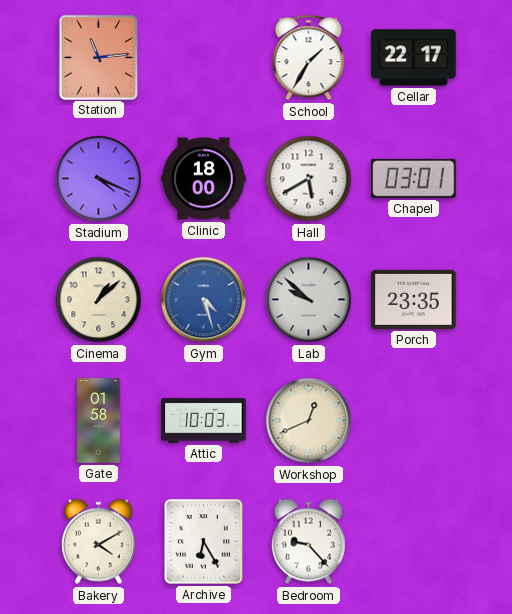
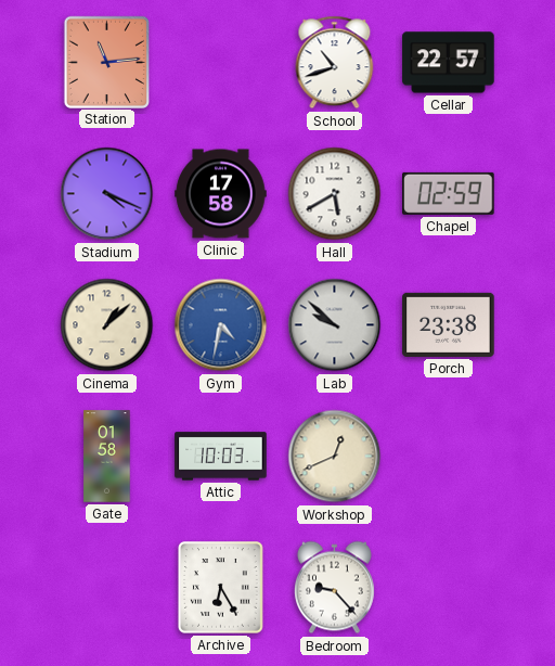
School: 1:35 -> 10:42 (335, 63)
Cellar: 22:17 -> 22:57 (449, 63)
Clinic: 18:00 -> 17:58 (221, 194)
Chapel: 03:01 -> 02:59 (449, 193)
Gym: 4:27 -> 4:32 (221, 325)
Porch: 23:35 -> 23:38 (449, 324)
Bakery: 4:10 -> none (98, 542)
